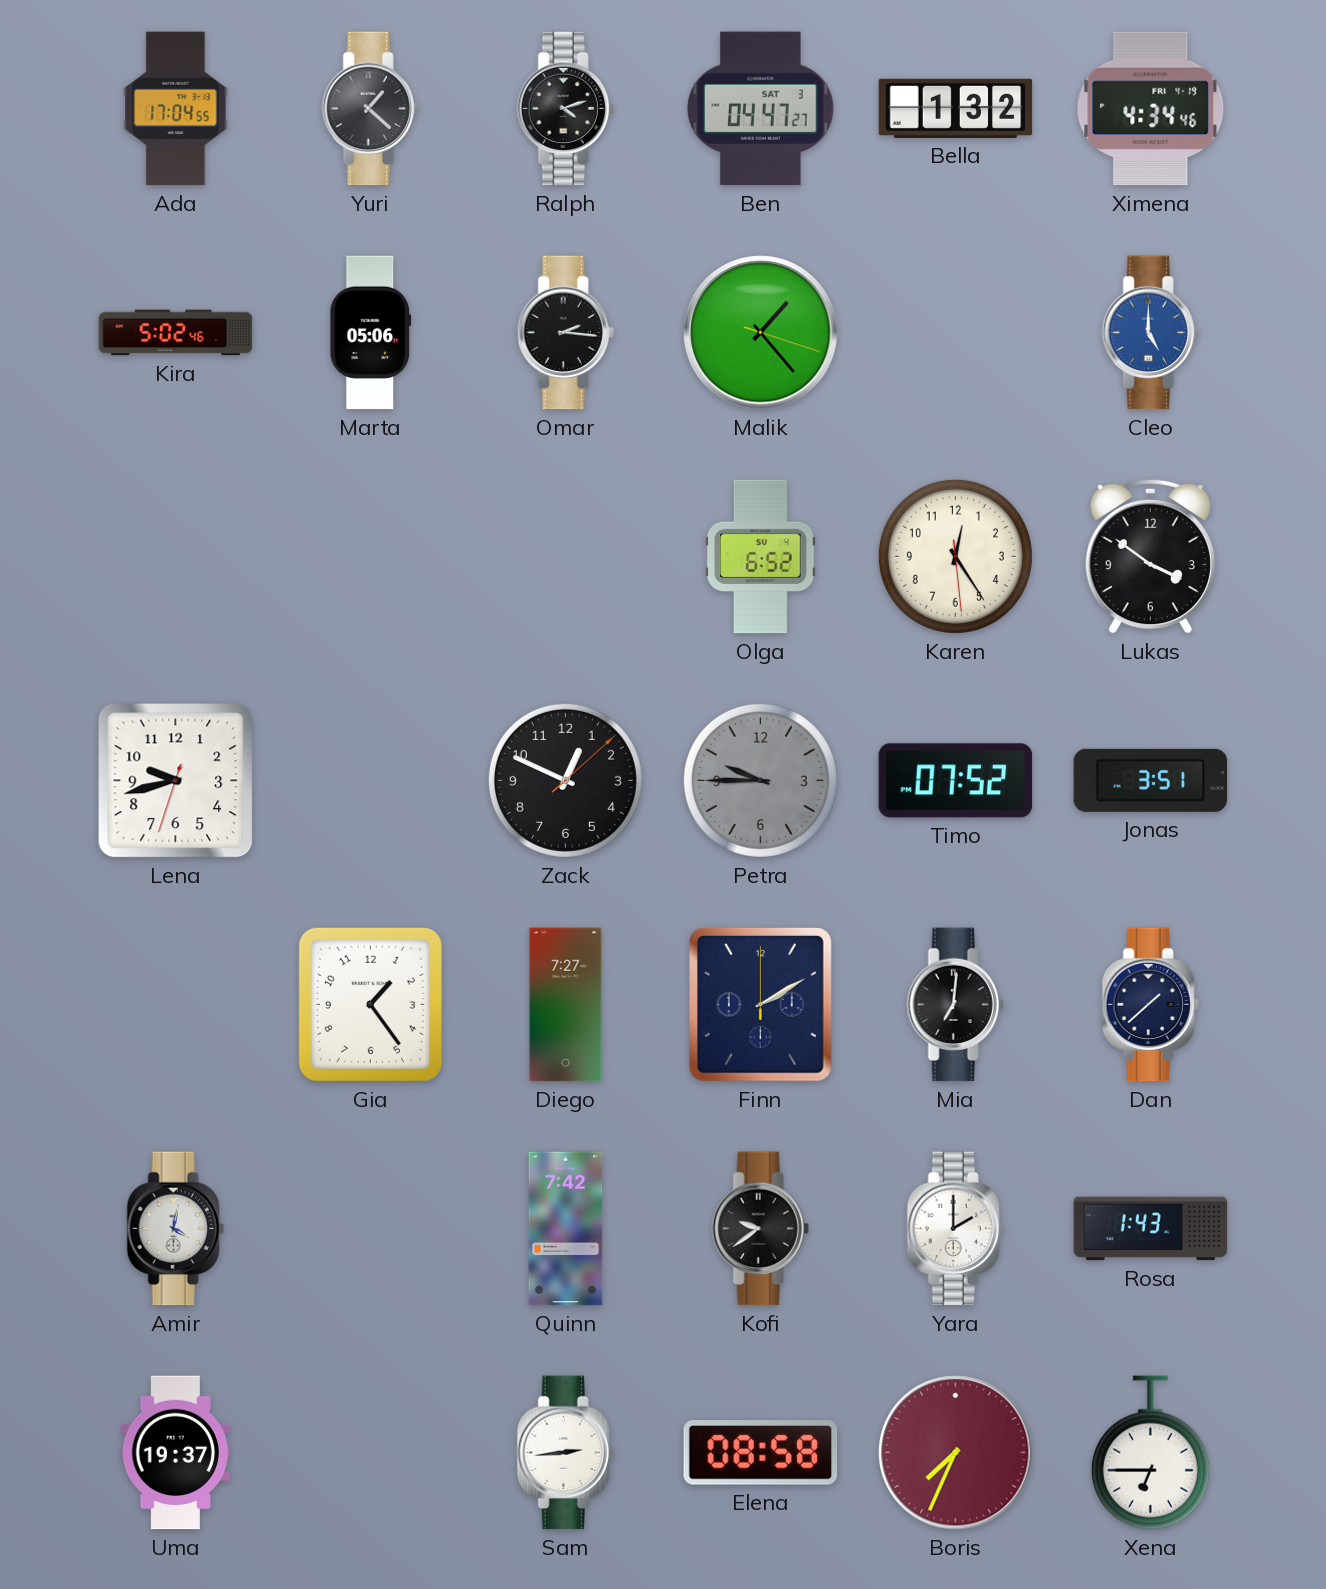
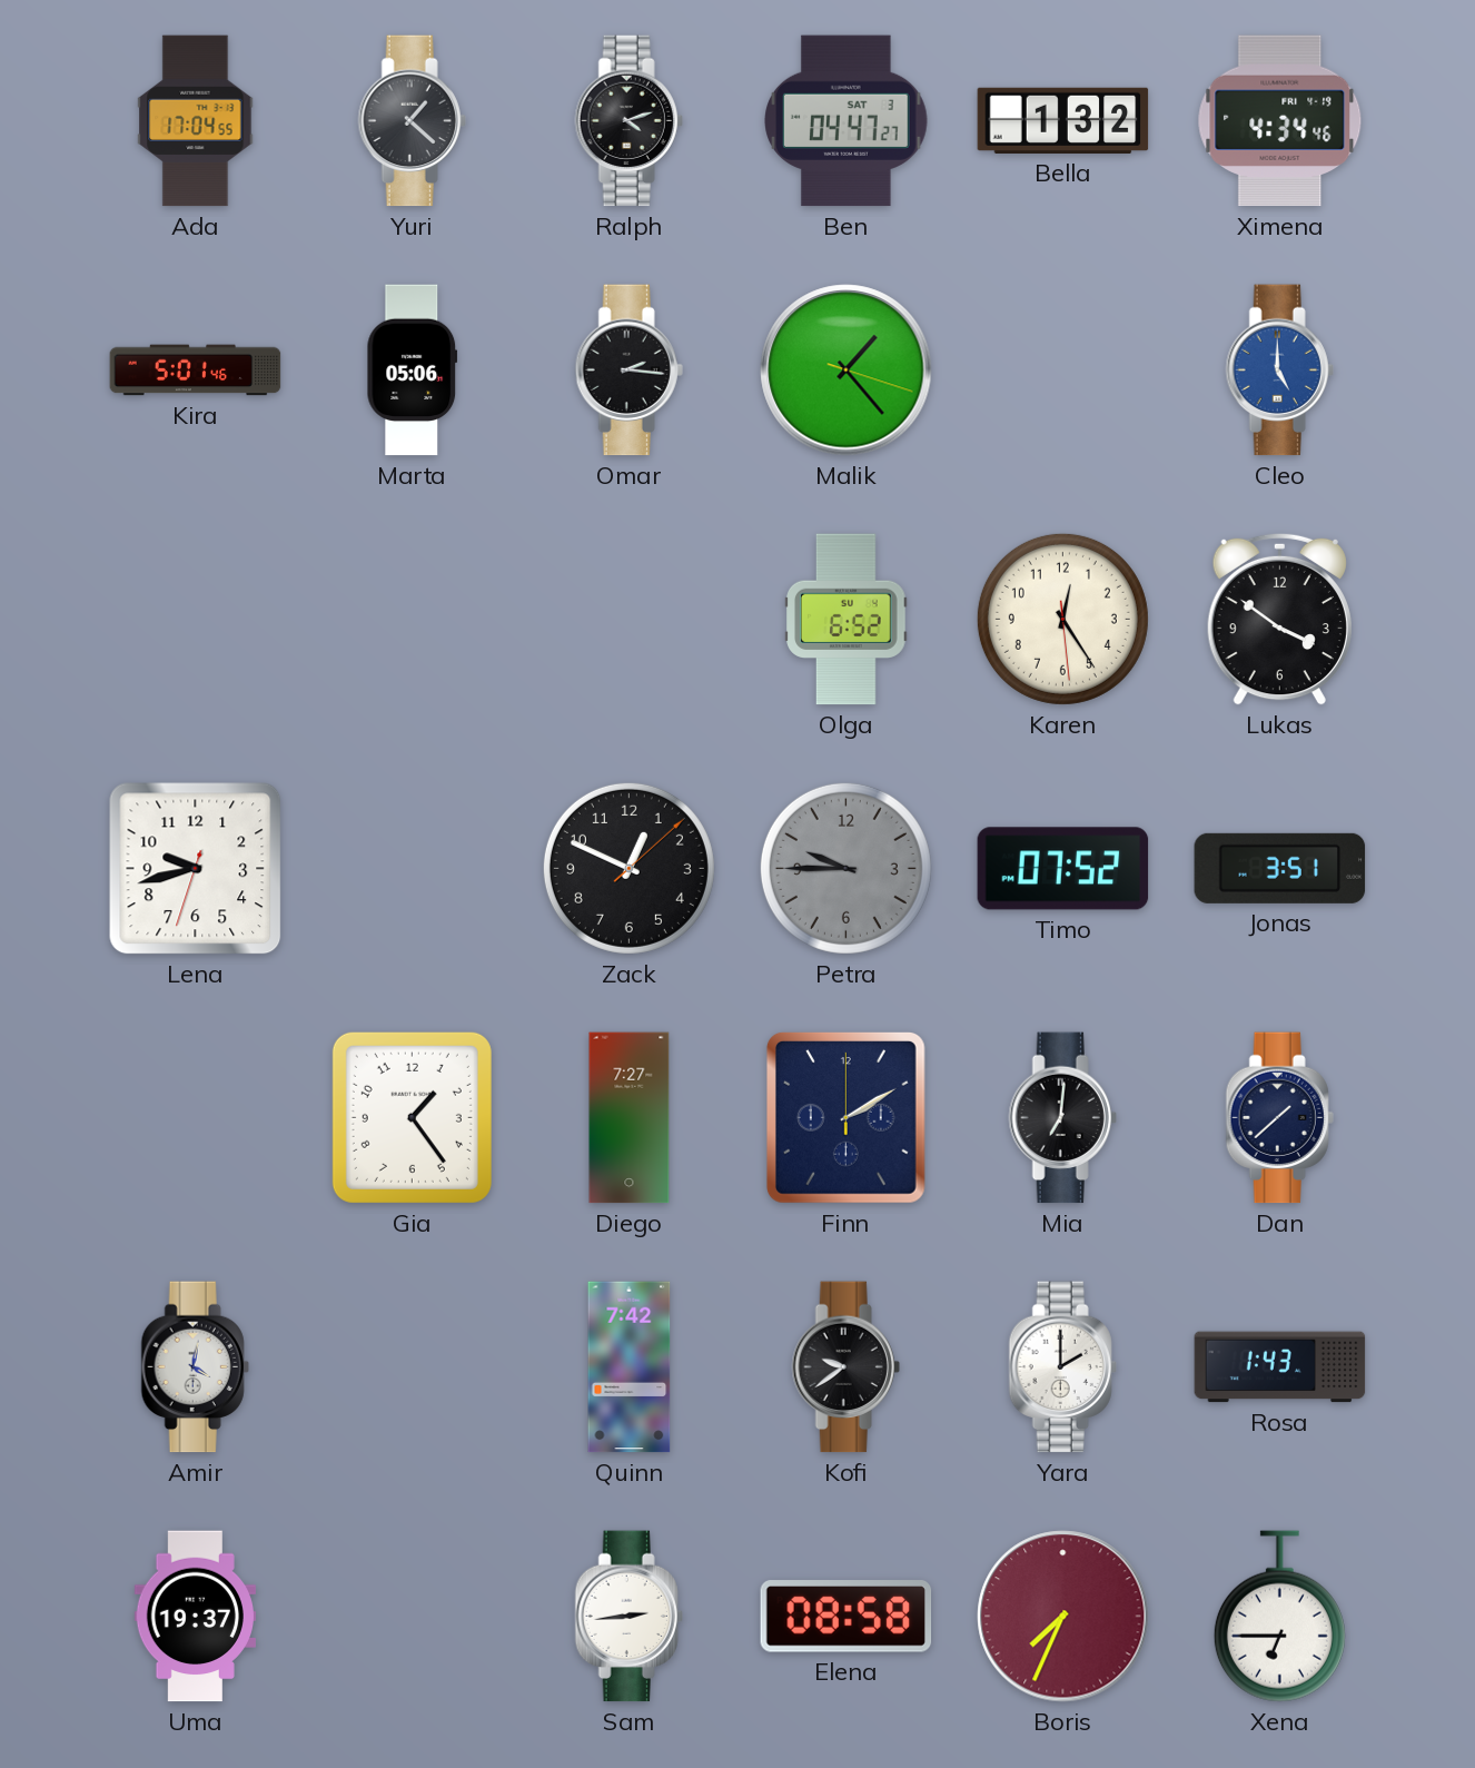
Kira: 5:02 -> 5:01 (196, 371)
